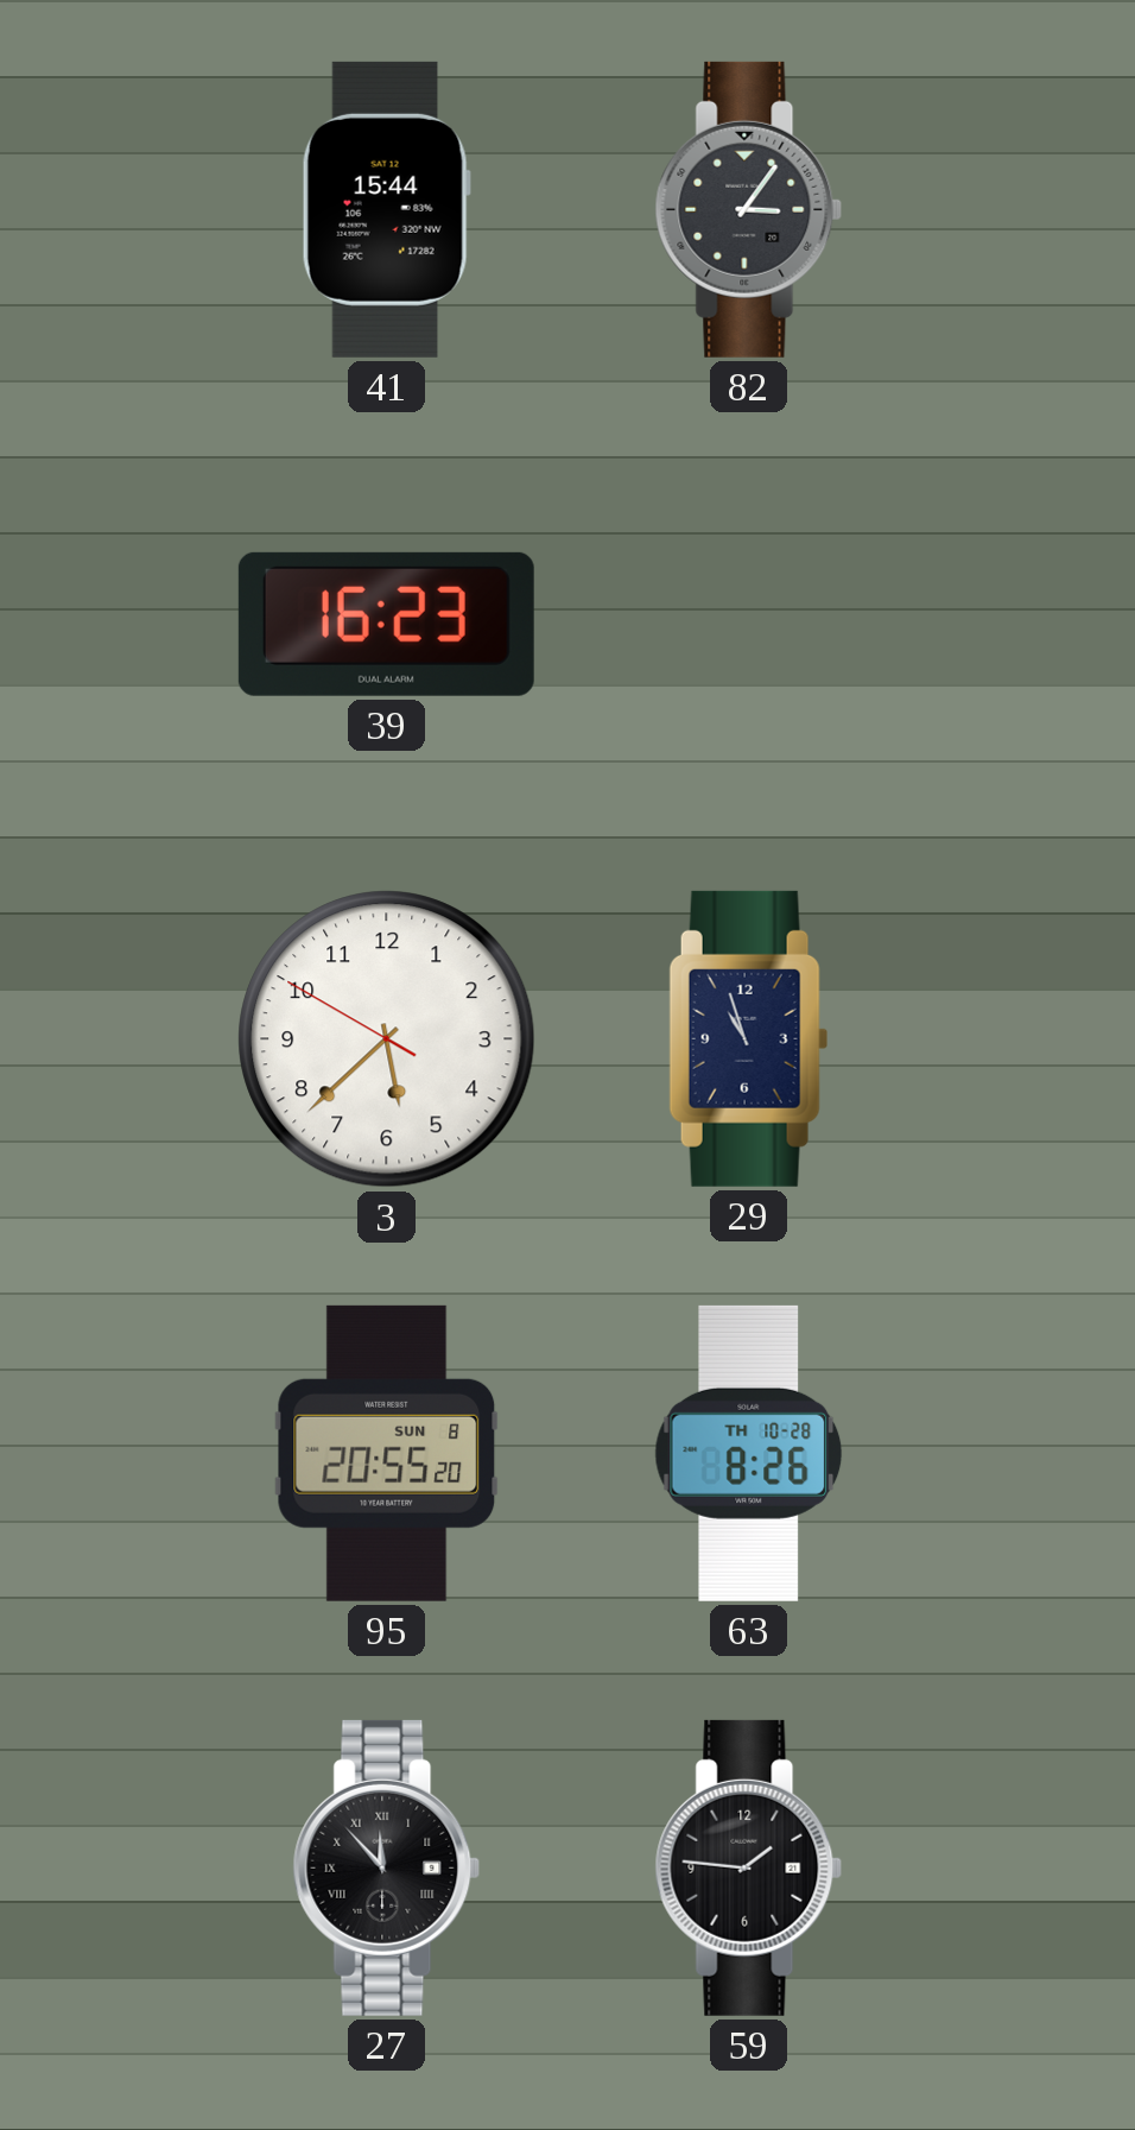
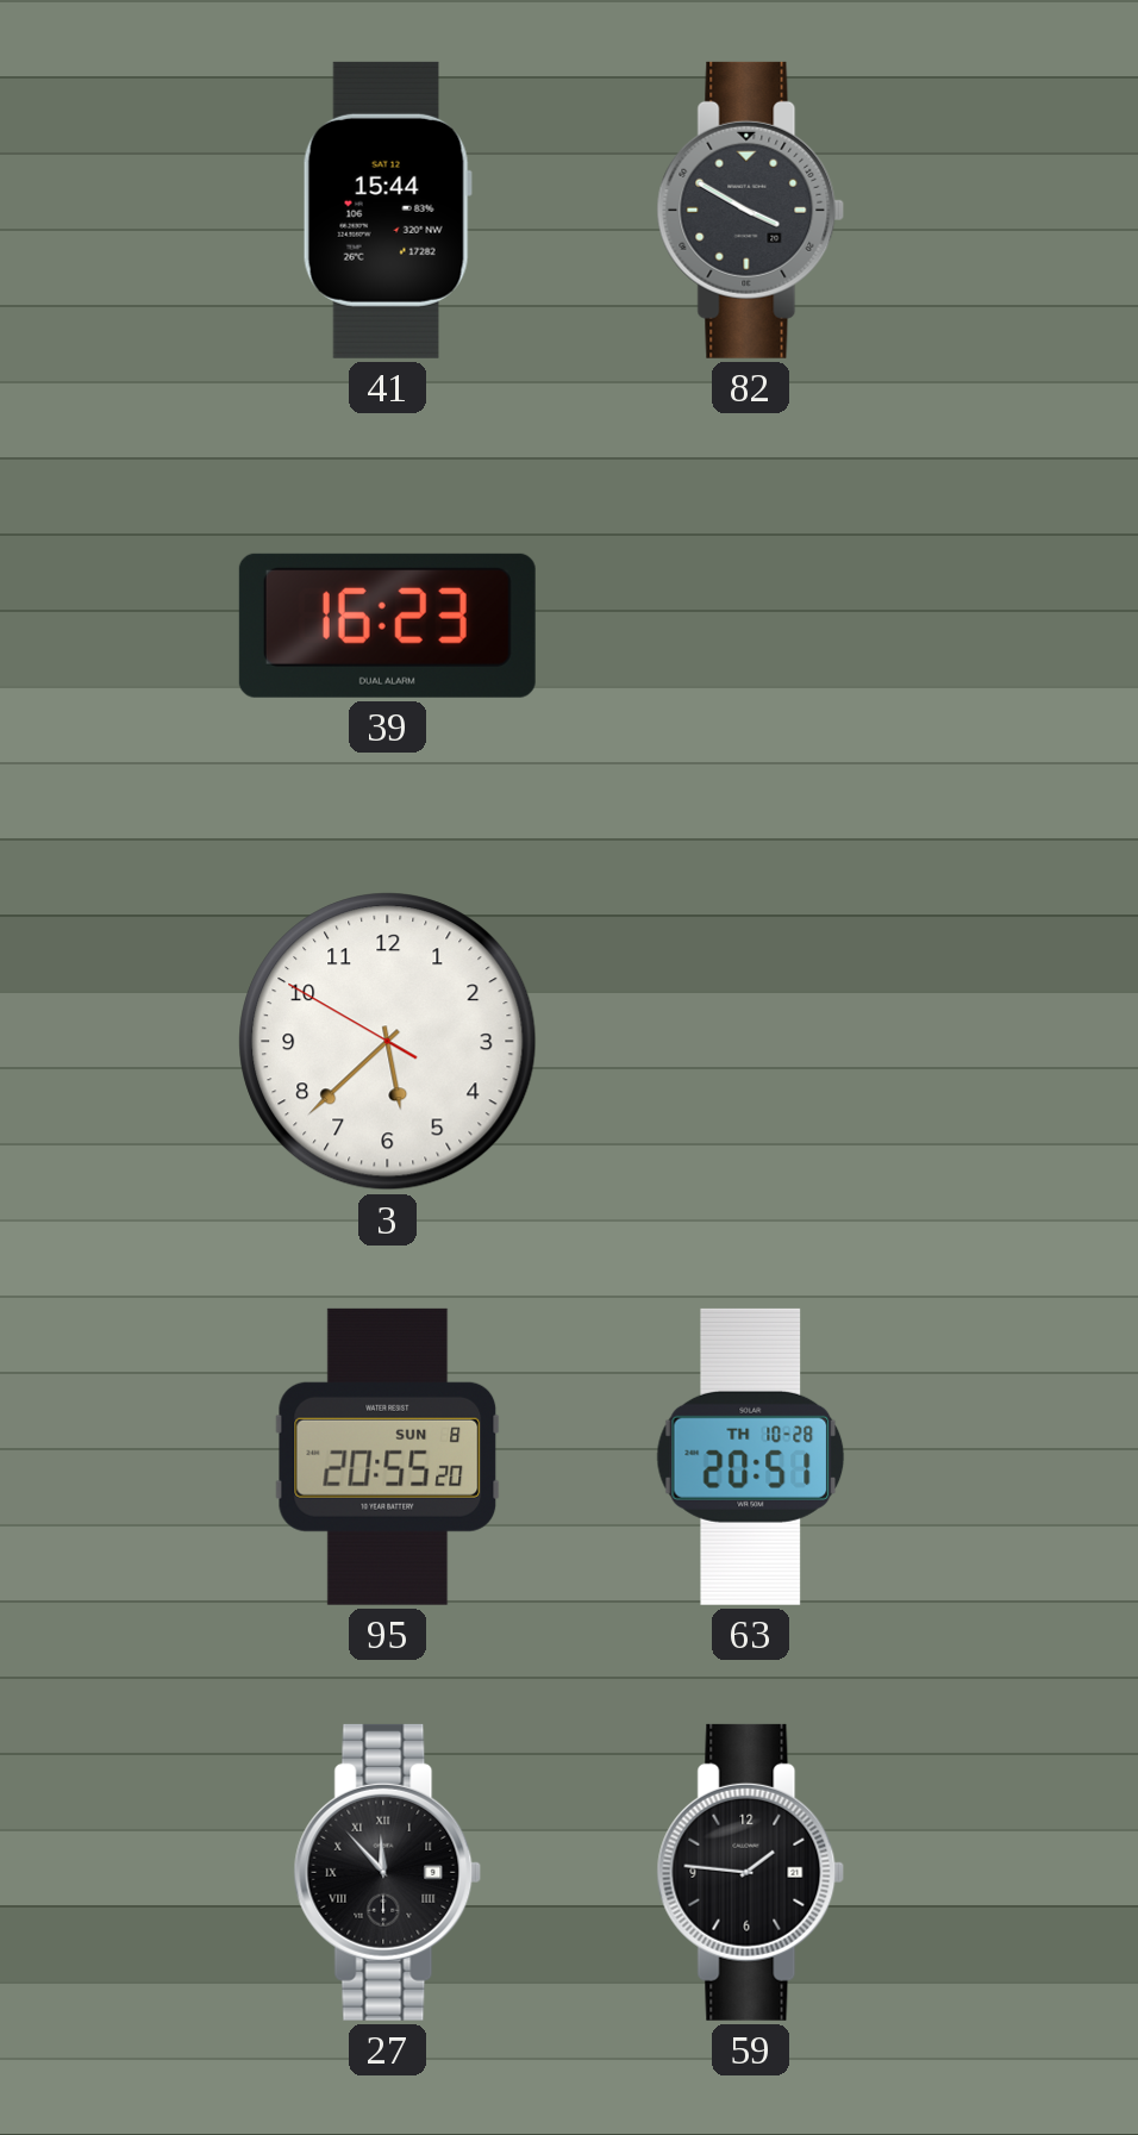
82: 3:06 -> 3:50 (751, 210)
29: 10:57 -> none (749, 1038)
63: 8:26 -> 20:51 (751, 1456)
